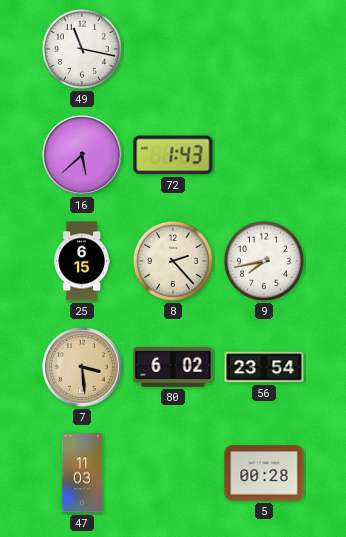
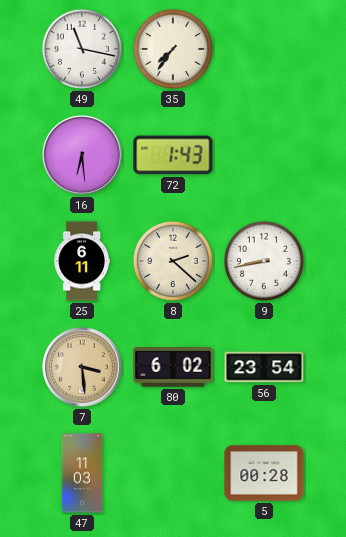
35: none -> 7:36 (173, 49)
16: 5:38 -> 6:29 (83, 156)
25: 6:15 -> 6:11 (81, 261)
8: 2:23 -> 2:22 (173, 261)
9: 7:43 -> 8:43 (264, 261)
